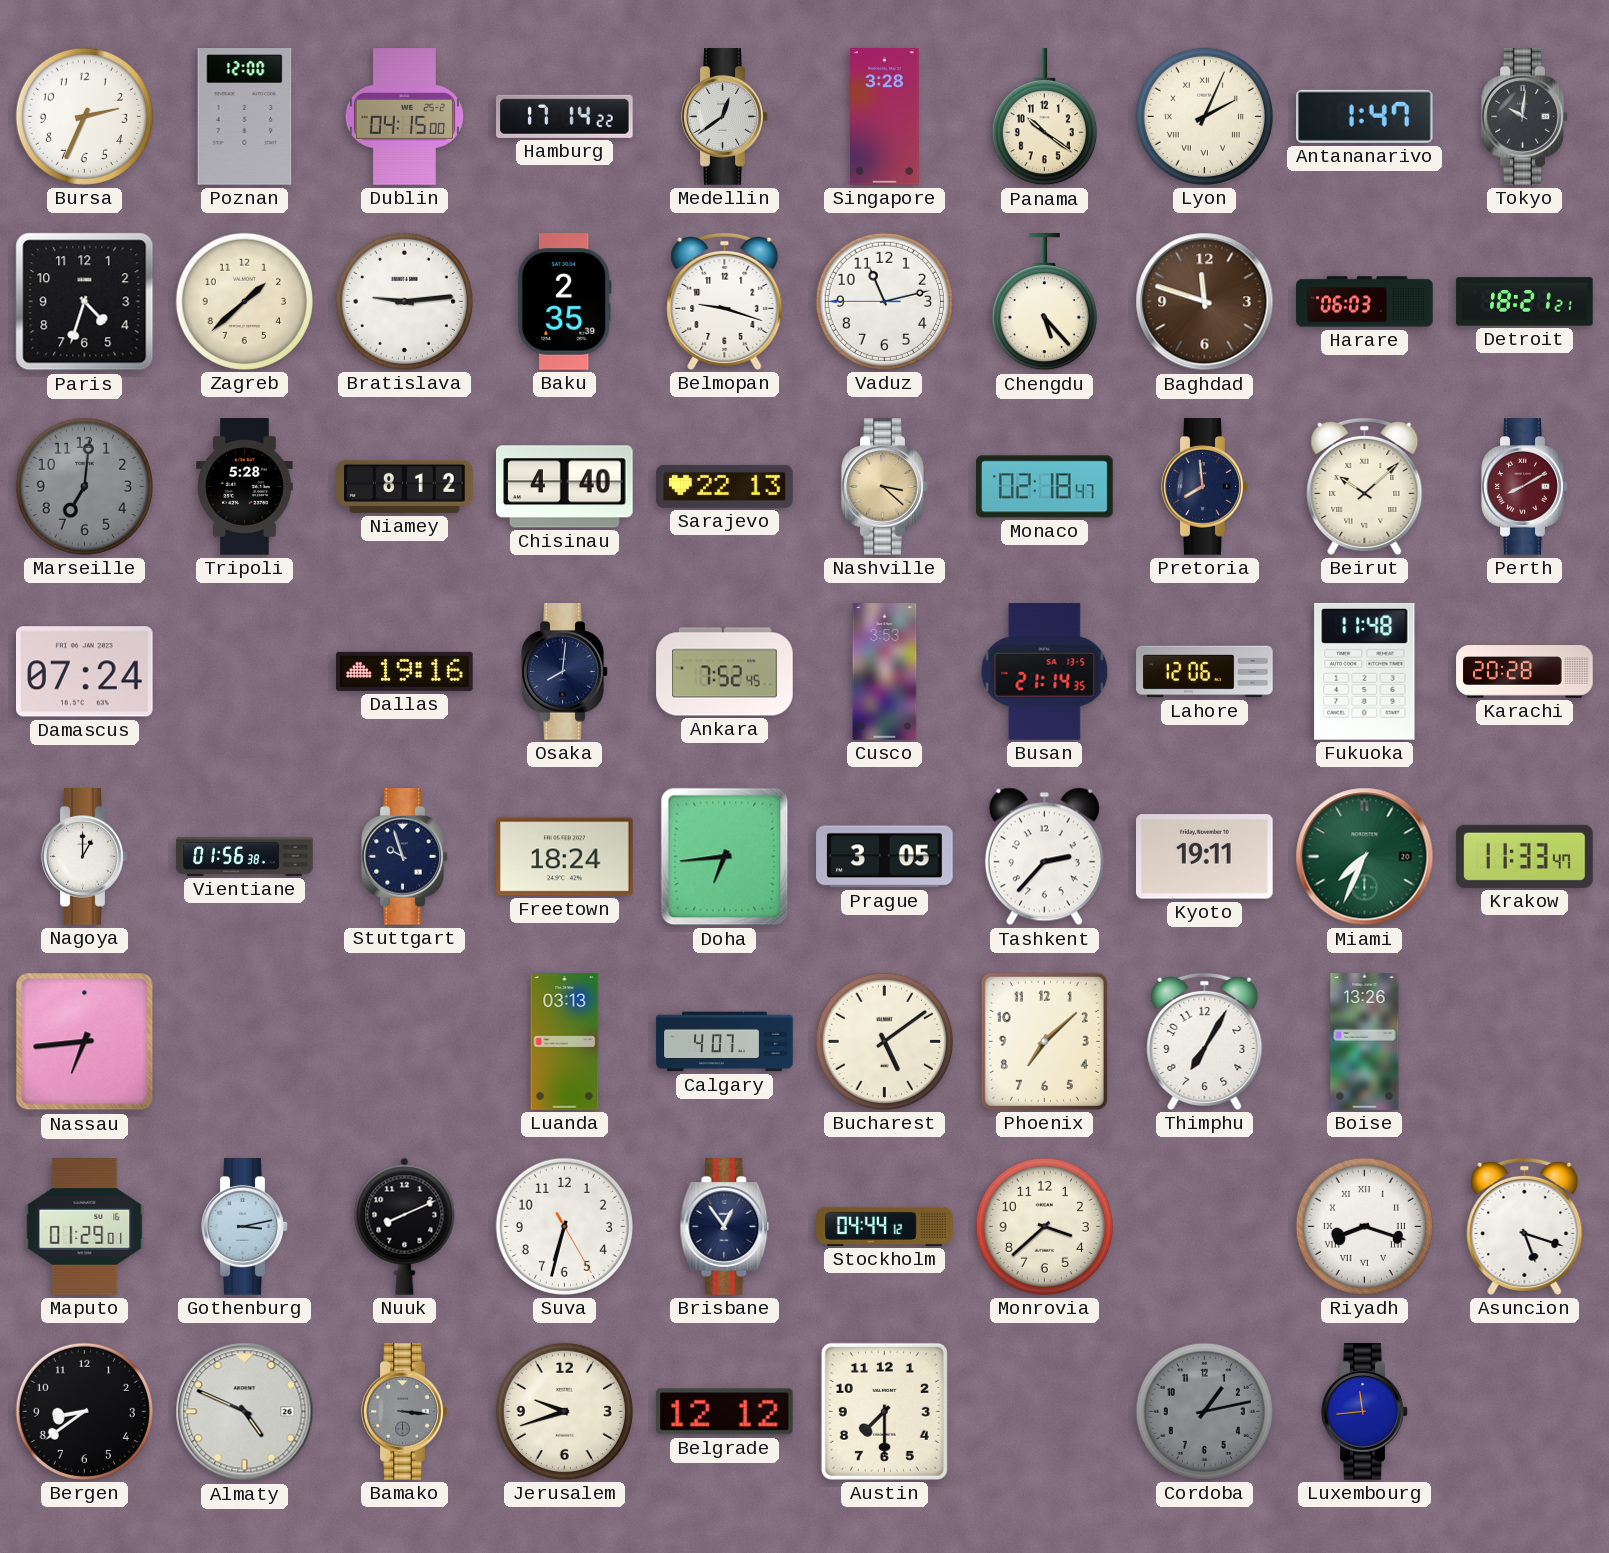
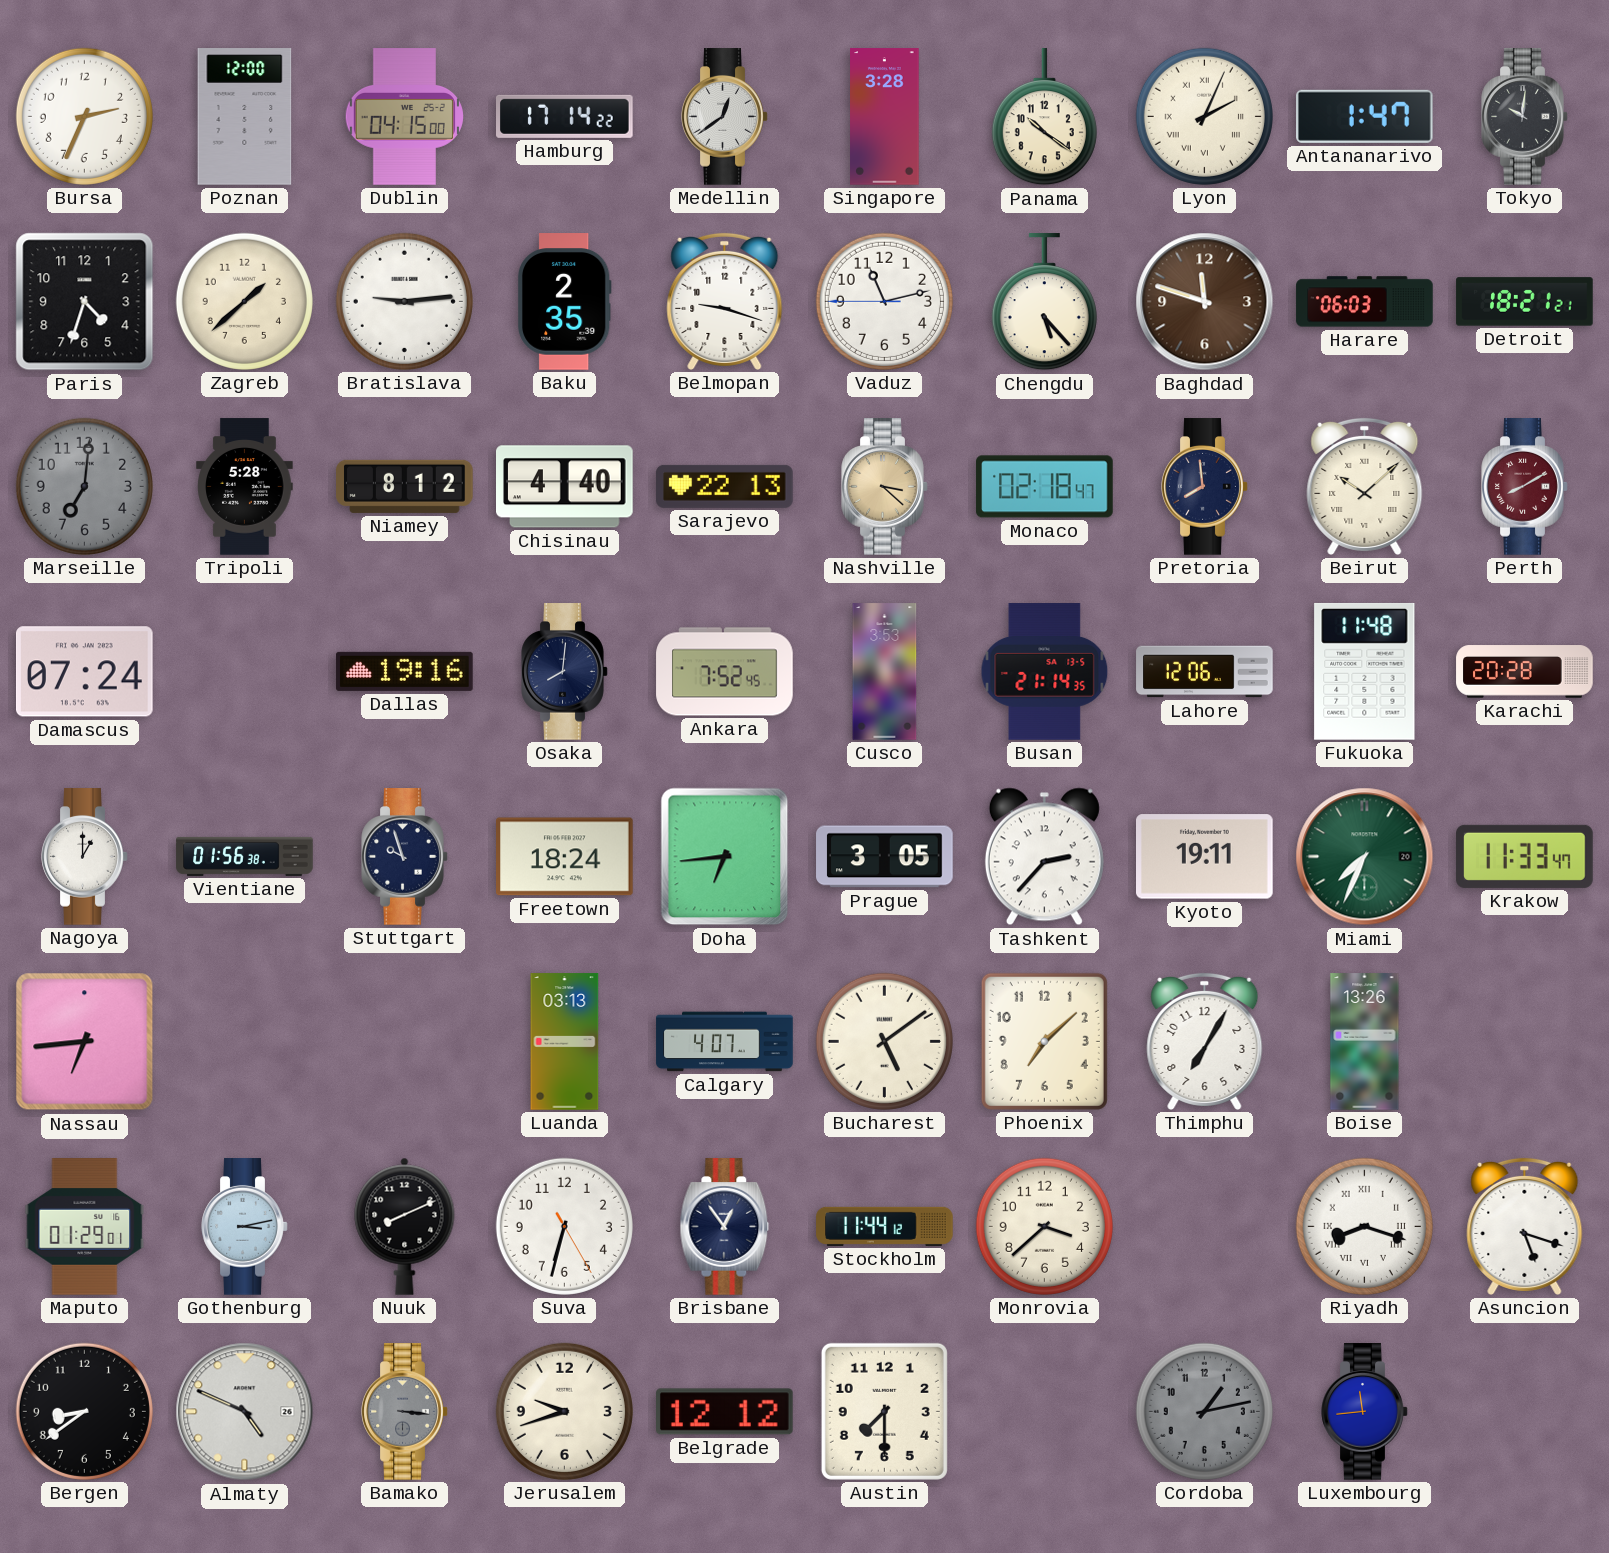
Stockholm: 04:44 -> 11:44 (885, 1226)
